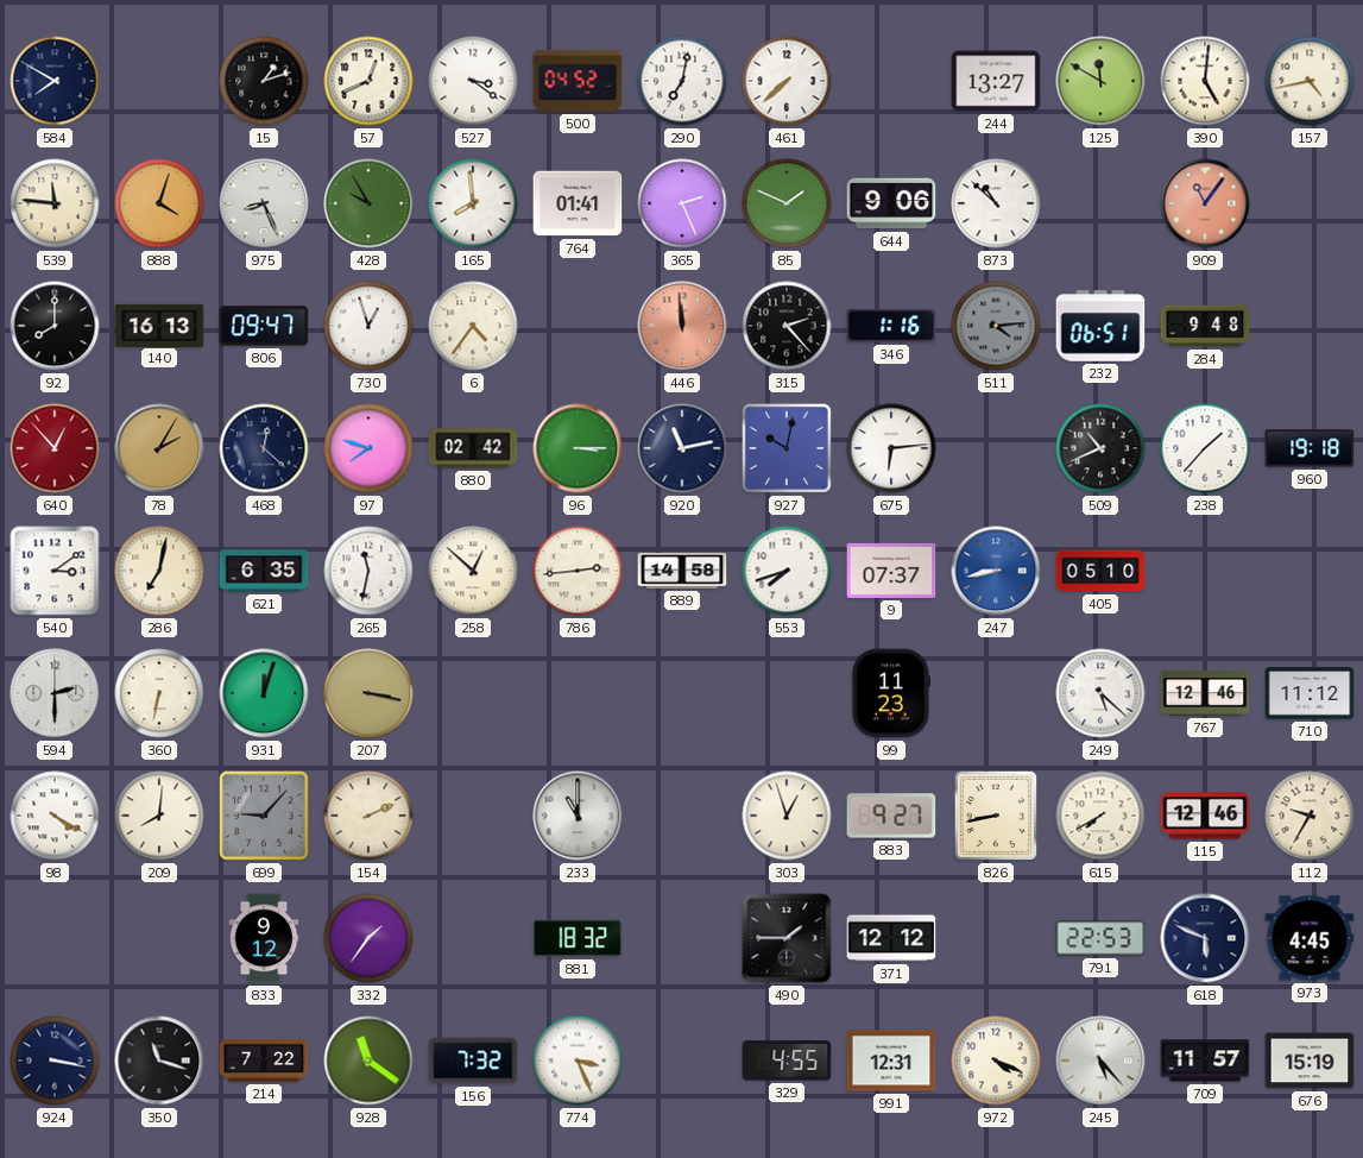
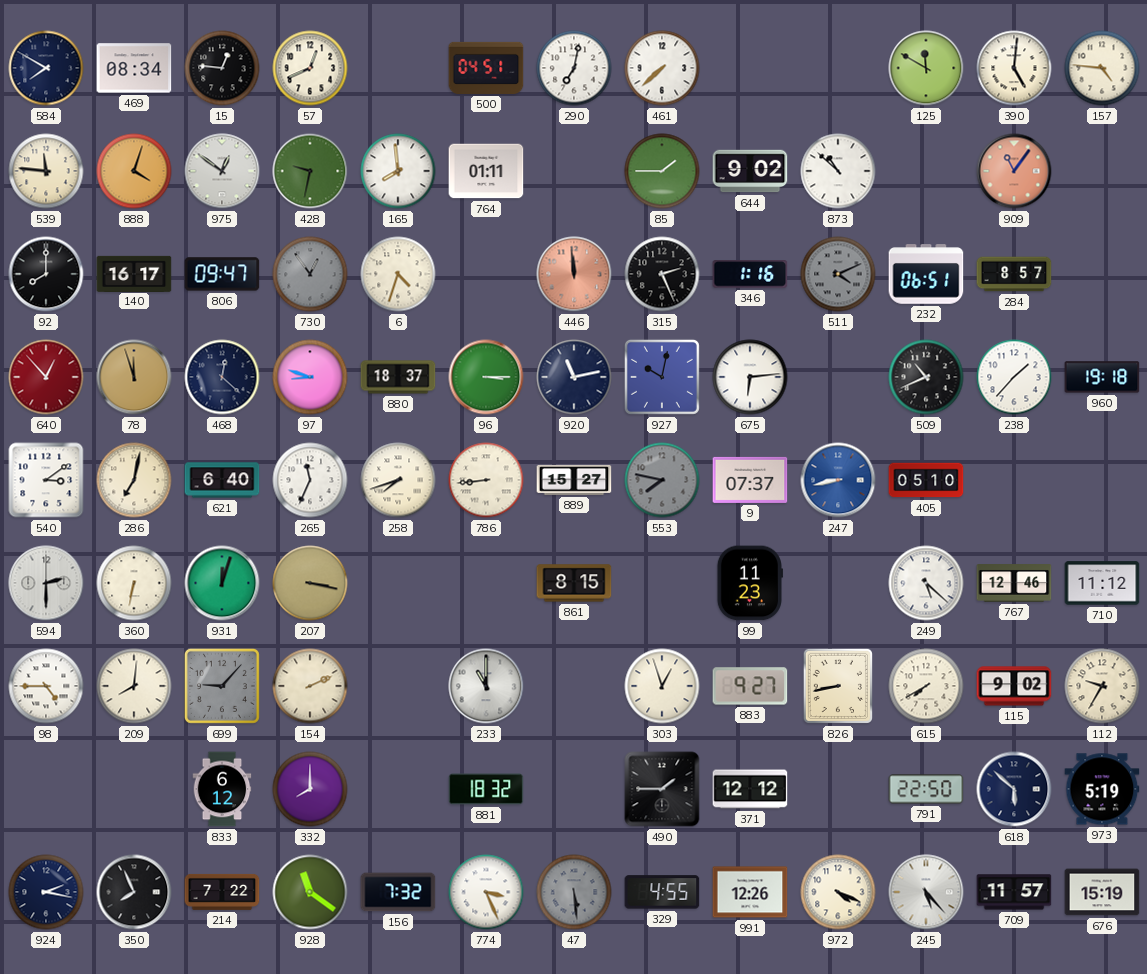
469: none -> 08:34 (134, 68)
15: 1:12 -> 12:46 (222, 68)
527: 3:21 -> none (473, 81)
500: 04:52 -> 04:51 (486, 68)
244: 13:27 -> none (996, 81)
157: 4:43 -> 4:46 (1102, 68)
975: 8:26 -> 12:51 (222, 171)
428: 9:55 -> 9:32 (310, 171)
764: 01:41 -> 01:11 (486, 171)
365: 2:26 -> none (682, 203)
85: 1:49 -> 1:45 (662, 171)
644: 9:06 -> 9:02 (750, 171)
140: 16:13 -> 16:17 (134, 273)
730: 12:57 -> 12:54 (310, 274)
730 dial: white -> grey (310, 274)
6: 4:36 -> 4:33 (398, 274)
315: 2:23 -> 2:26 (662, 274)
511: 4:14 -> 4:11 (838, 274)
284: 9:48 -> 8:57 (1014, 274)
78: 2:05 -> 11:57 (134, 377)
97: 7:48 -> 8:48 (310, 377)
880: 02:42 -> 18:37 (398, 377)
621: 6:35 -> 6:40 (222, 480)
265: 11:32 -> 11:34 (310, 480)
258: 12:52 -> 7:42 (398, 480)
786: 2:44 -> 8:44 (486, 480)
889: 14:58 -> 15:27 (574, 480)
553: 7:42 -> 7:47 (662, 480)
553 dial: white -> grey (662, 480)
861: none -> 8:15 (574, 583)
98: 4:20 -> 4:45 (46, 686)
115: 12:46 -> 9:02 (1014, 686)
833: 9:12 -> 6:12 (222, 789)
332: 1:36 -> 8:00 (310, 789)
791: 22:53 -> 22:50 (926, 789)
618: 5:49 -> 5:52 (1014, 789)
973: 4:45 -> 5:19 (1102, 789)
924: 3:17 -> 2:17 (46, 892)
350: 11:18 -> 7:56 (134, 892)
47: none -> 5:29 (574, 892)
991: 12:31 -> 12:26 (750, 892)
